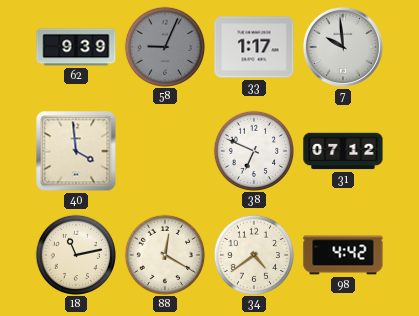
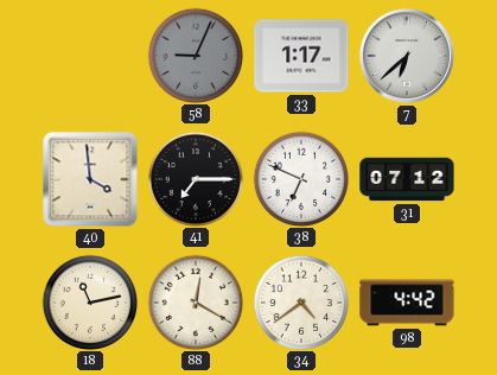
62: 9:39 -> none (76, 47)
7: 9:59 -> 6:38 (407, 56)
41: none -> 7:15 (195, 178)
